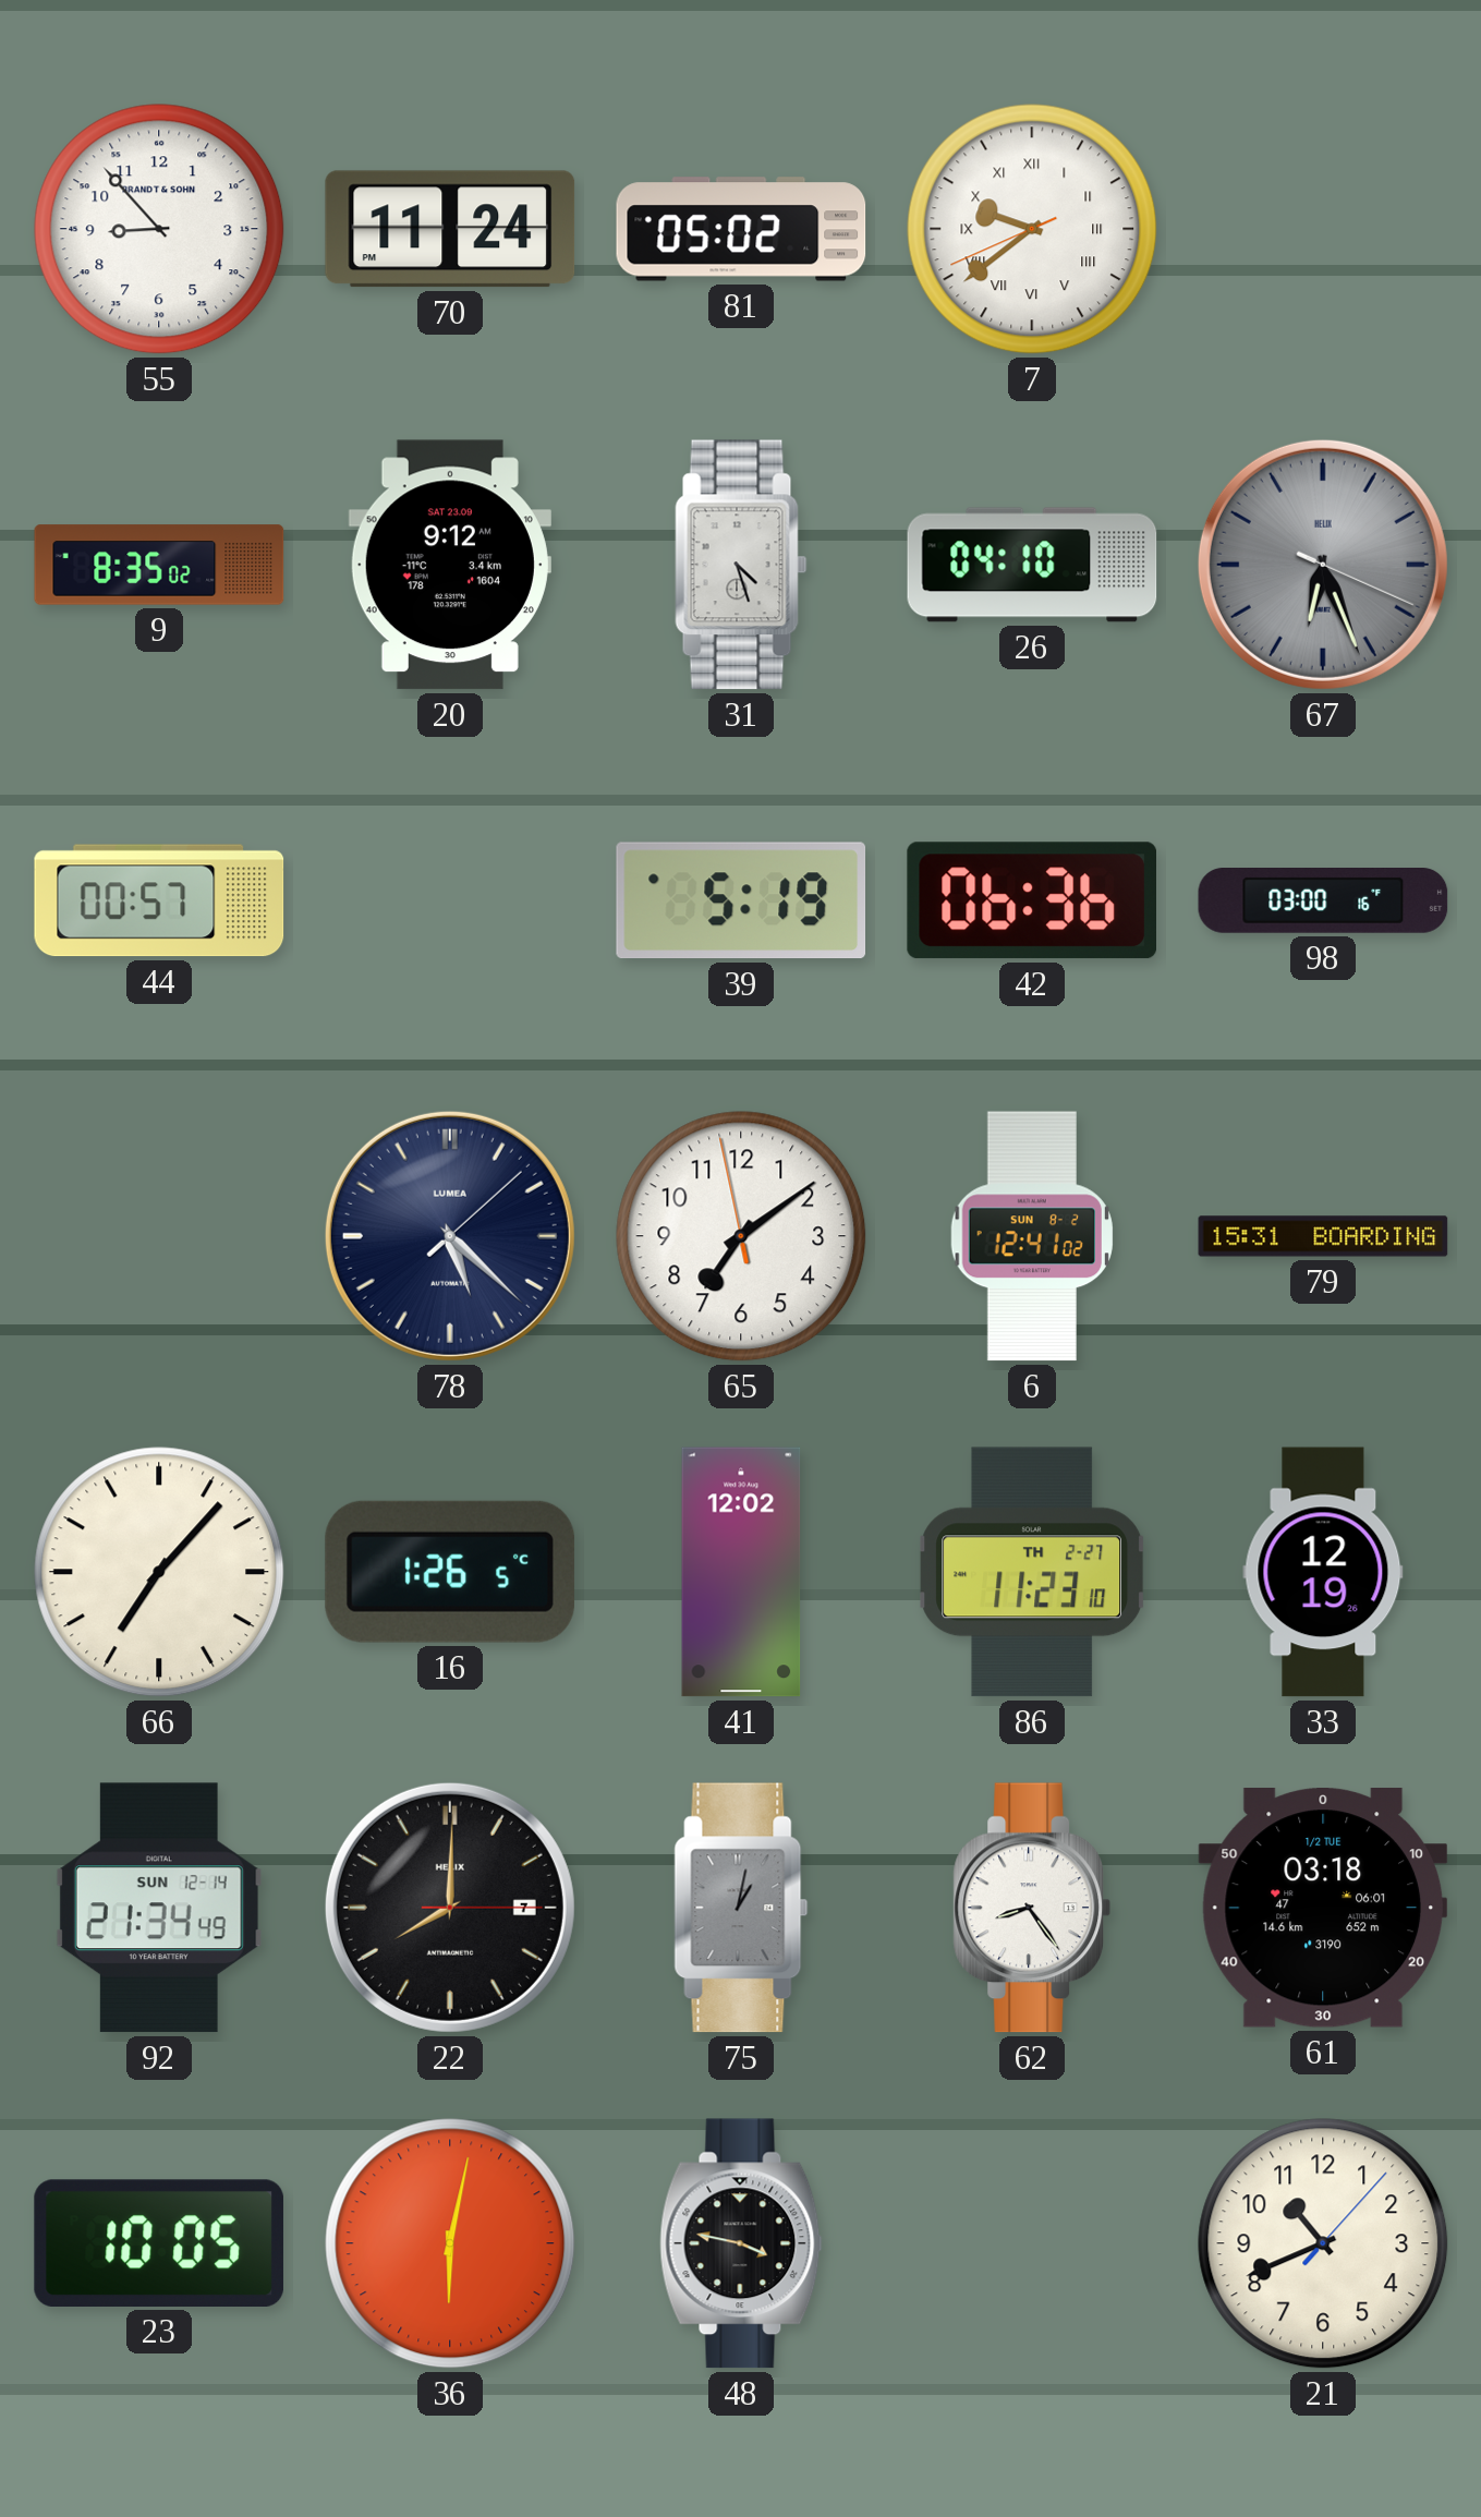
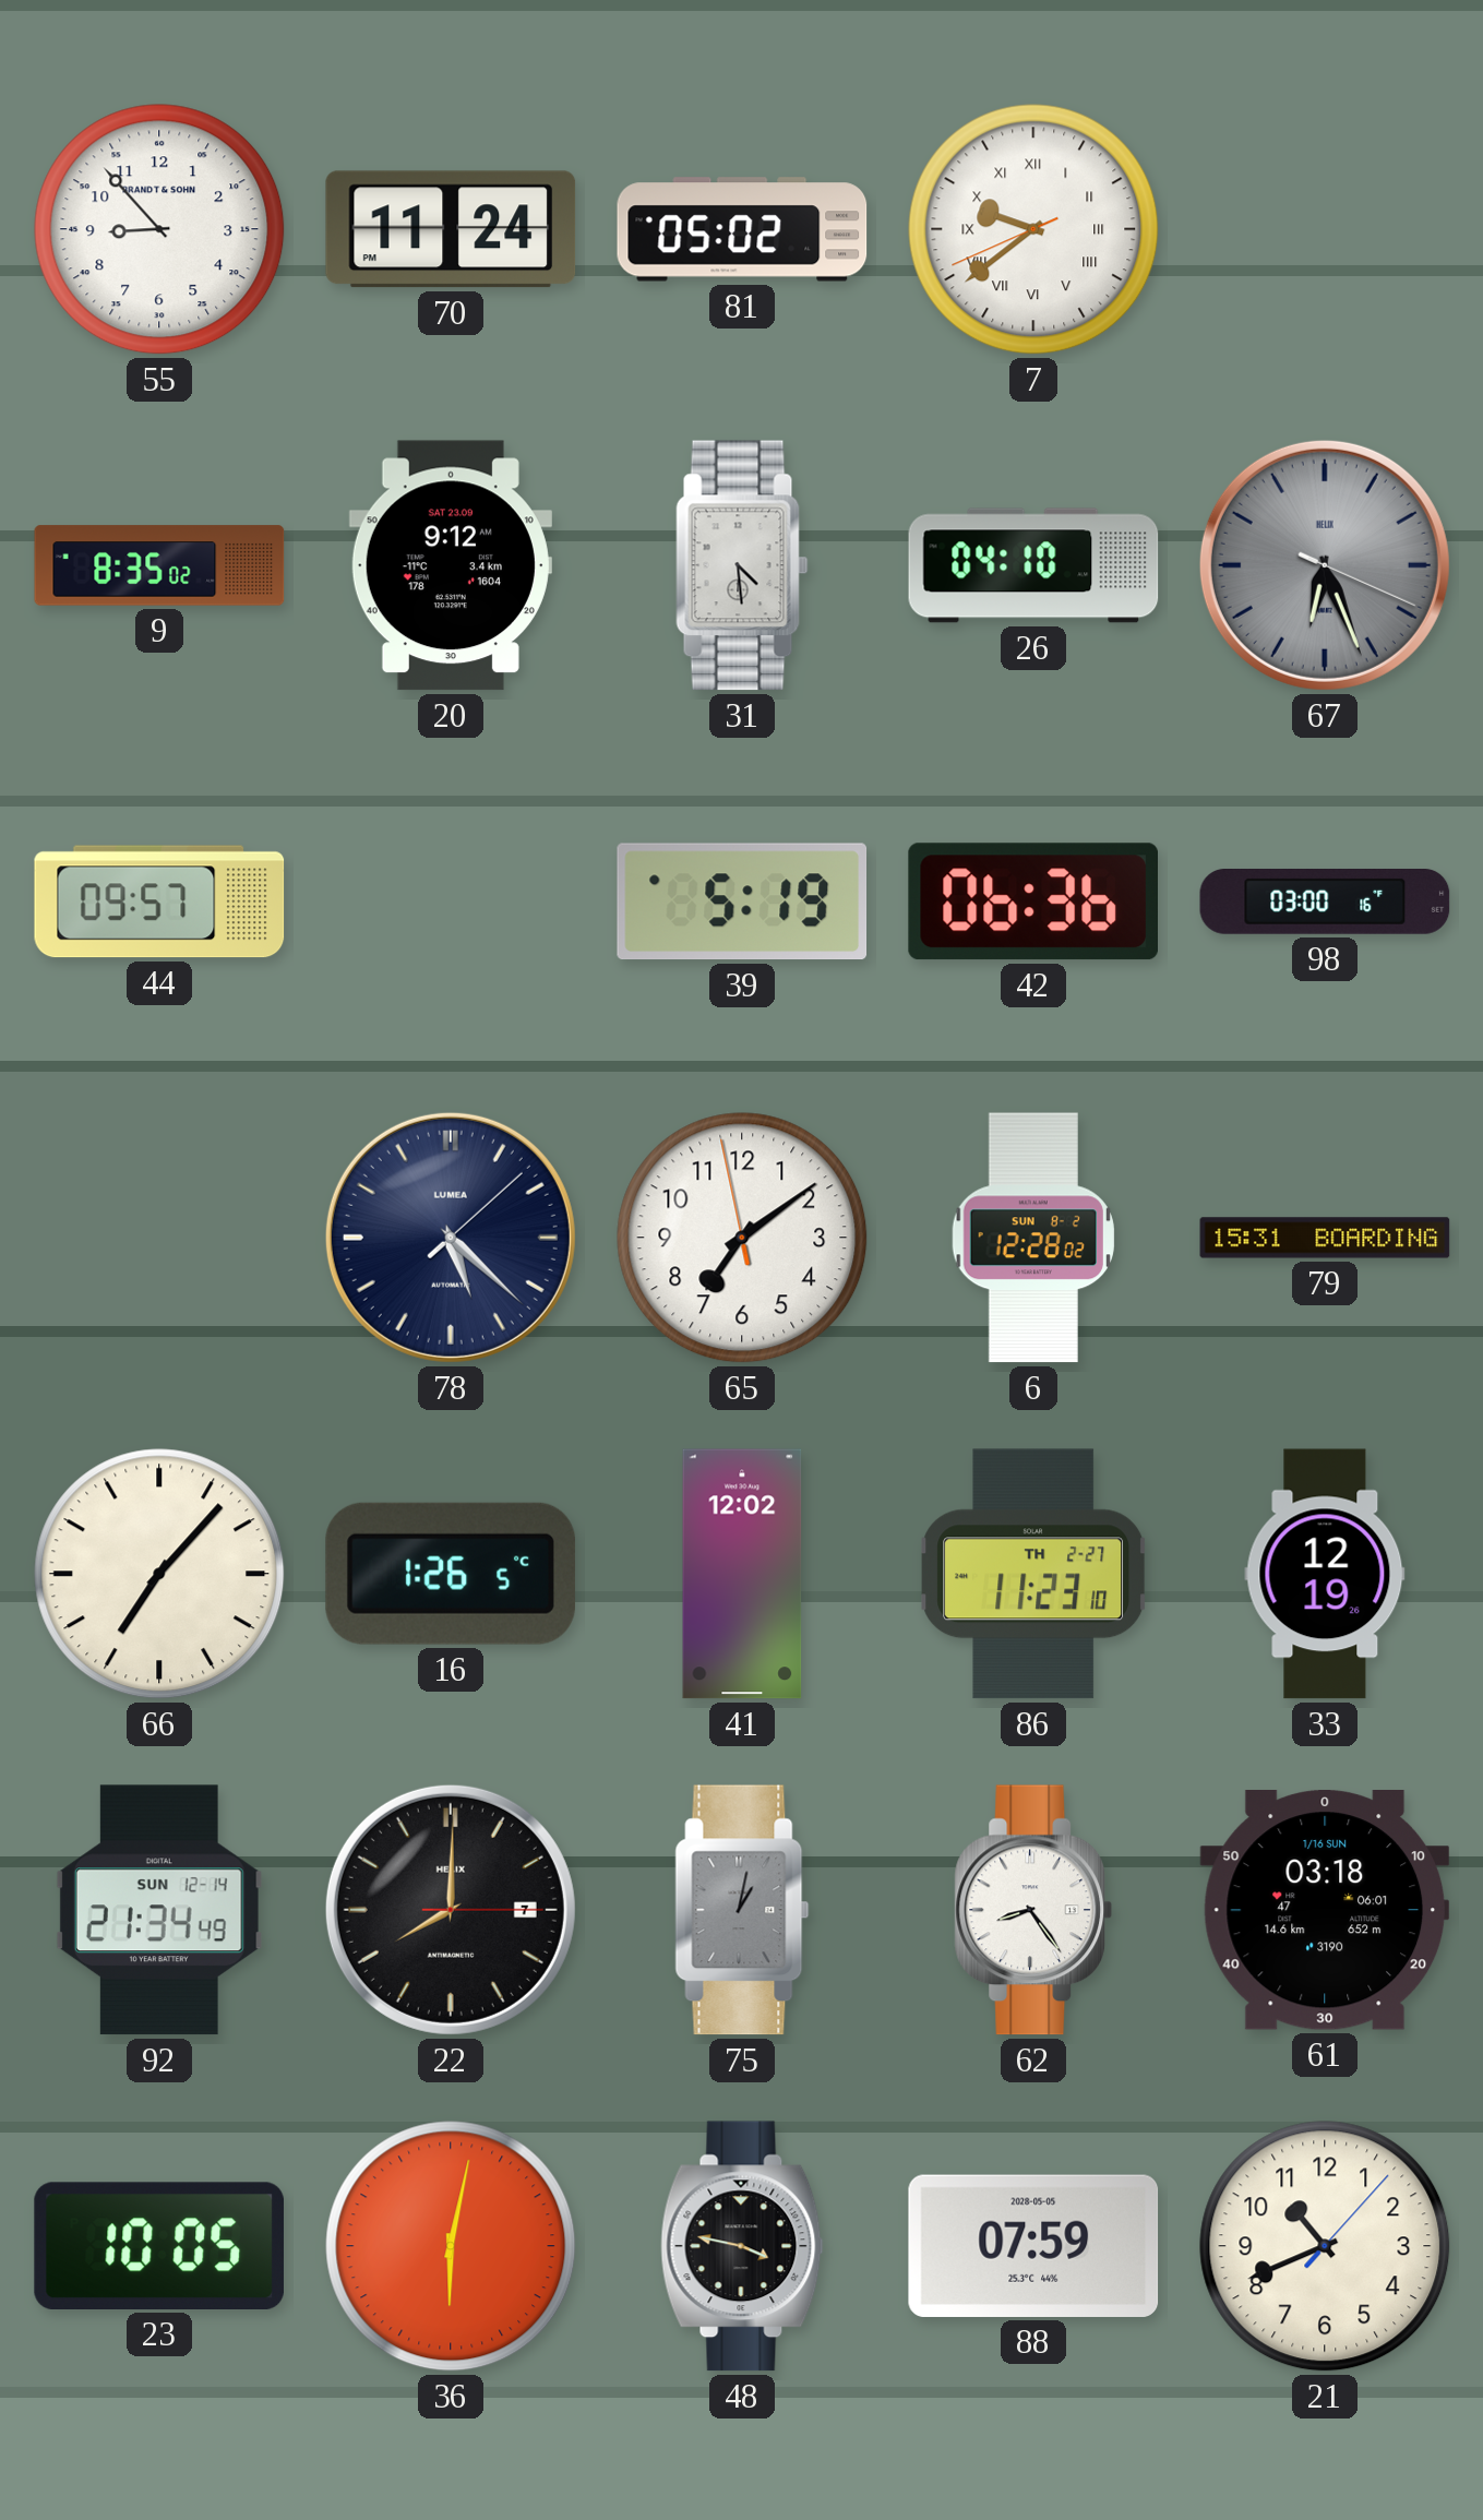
31: 4:27 -> 4:29 (742, 565)
44: 00:57 -> 09:57 (159, 901)
6: 12:41 -> 12:28 (1033, 1238)
61 date: 1/2 TUE -> 1/16 SUN (1325, 1911)
88: none -> 07:59 (1033, 2246)
